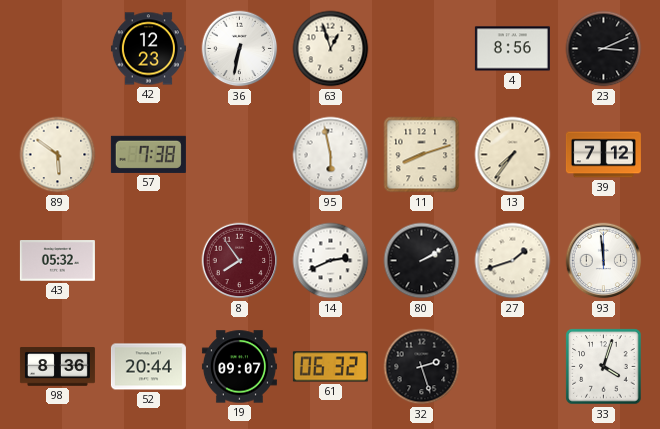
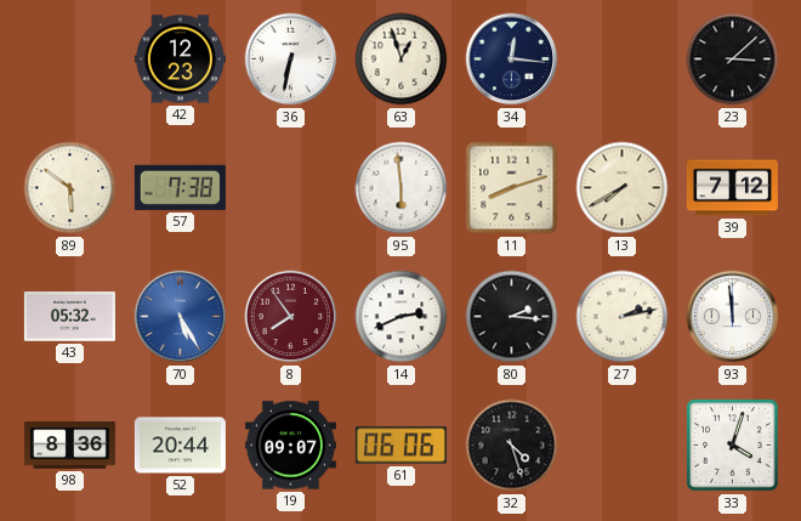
34: none -> 12:16 (512, 60)
4: 8:56 -> none (512, 49)
23: 3:11 -> 3:08 (733, 60)
95: 5:58 -> 5:59 (402, 188)
13: 7:36 -> 7:40 (623, 188)
70: none -> 5:25 (181, 317)
80: 2:10 -> 2:16 (512, 317)
27: 1:42 -> 2:13 (623, 317)
61: 06:32 -> 06:06 (400, 446)
32: 2:27 -> 4:27 (512, 446)
